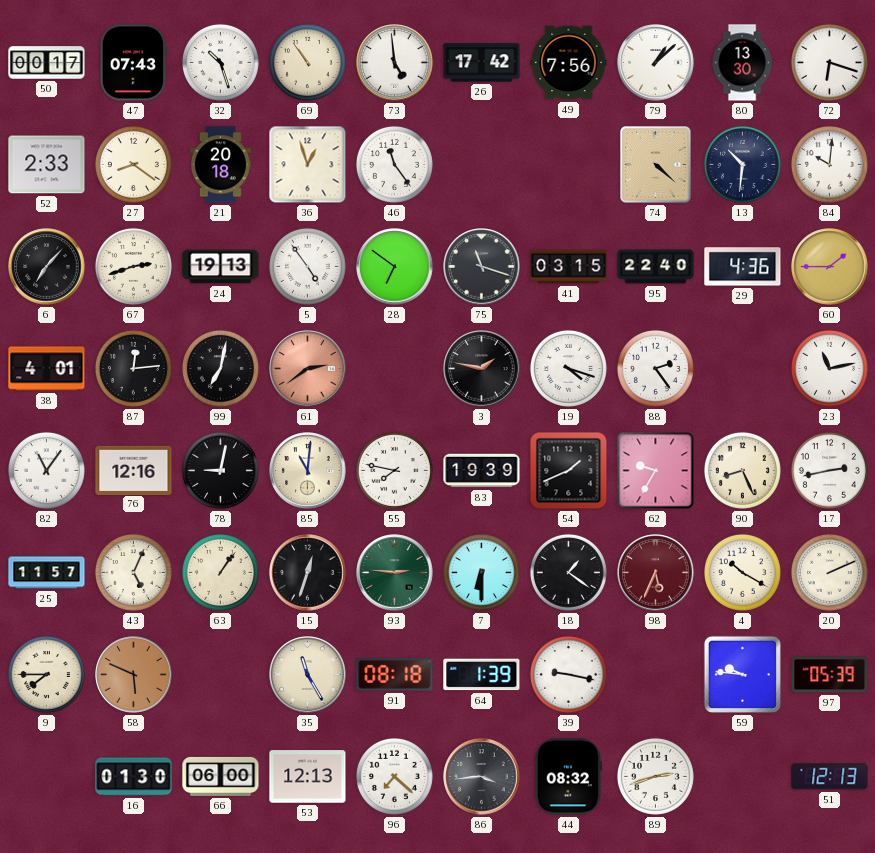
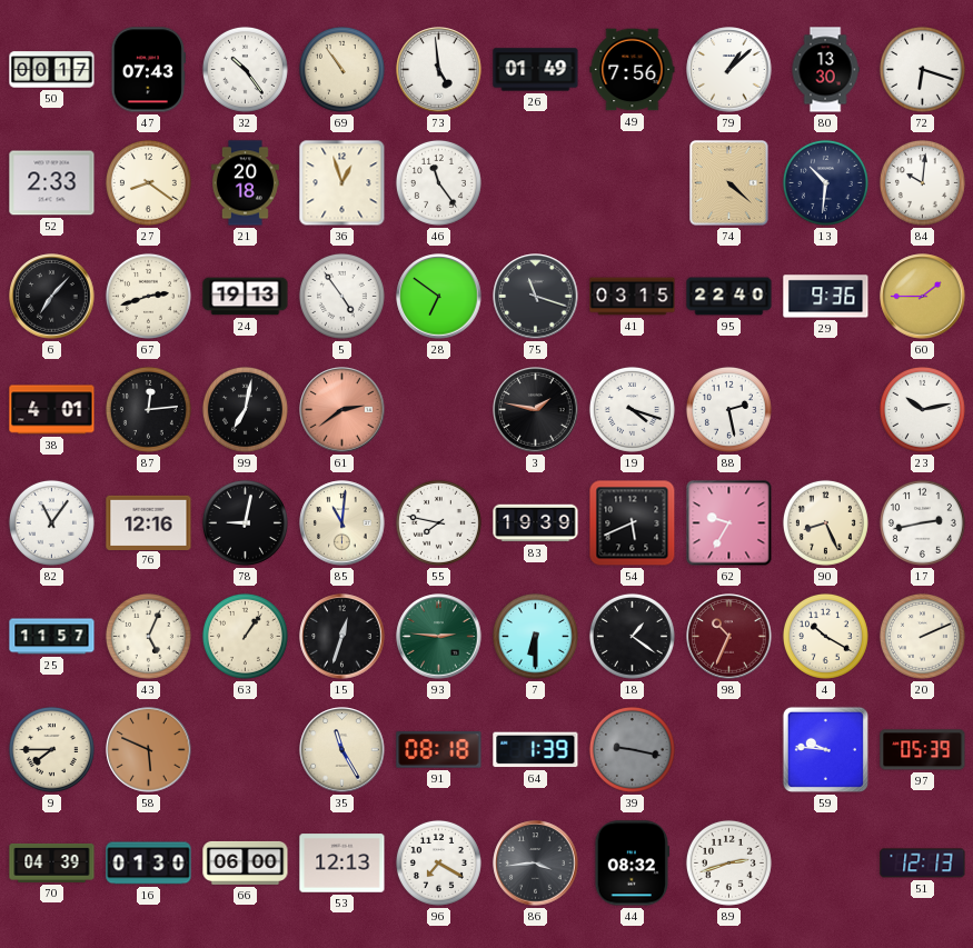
32: 10:27 -> 10:24 (245, 69)
26: 17:42 -> 01:49 (536, 70)
29: 4:36 -> 9:36 (826, 297)
88: 2:24 -> 2:28 (728, 409)
23: 11:13 -> 10:13 (922, 409)
54: 1:41 -> 5:41 (633, 523)
98: 5:34 -> 10:34 (729, 637)
39 dial: white -> grey (632, 749)
70: none -> 04:39 (52, 862)
96: 7:22 -> 7:20 (438, 862)
